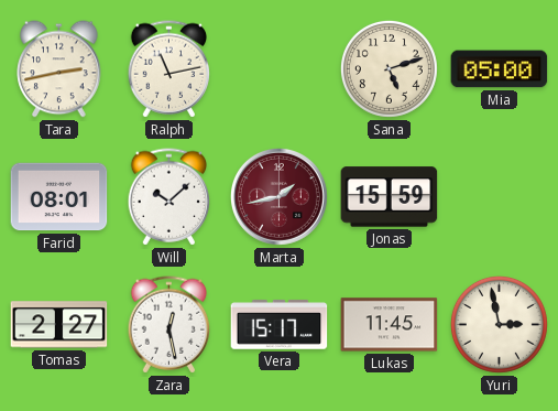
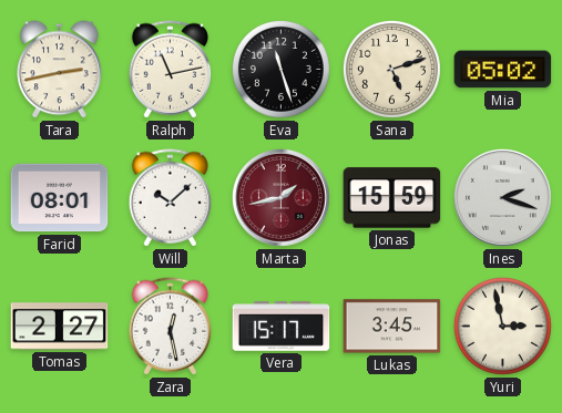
Eva: none -> 11:27 (280, 69)
Mia: 05:00 -> 05:02 (503, 70)
Ines: none -> 2:18 (502, 197)
Lukas: 11:45 -> 3:45 (392, 327)
